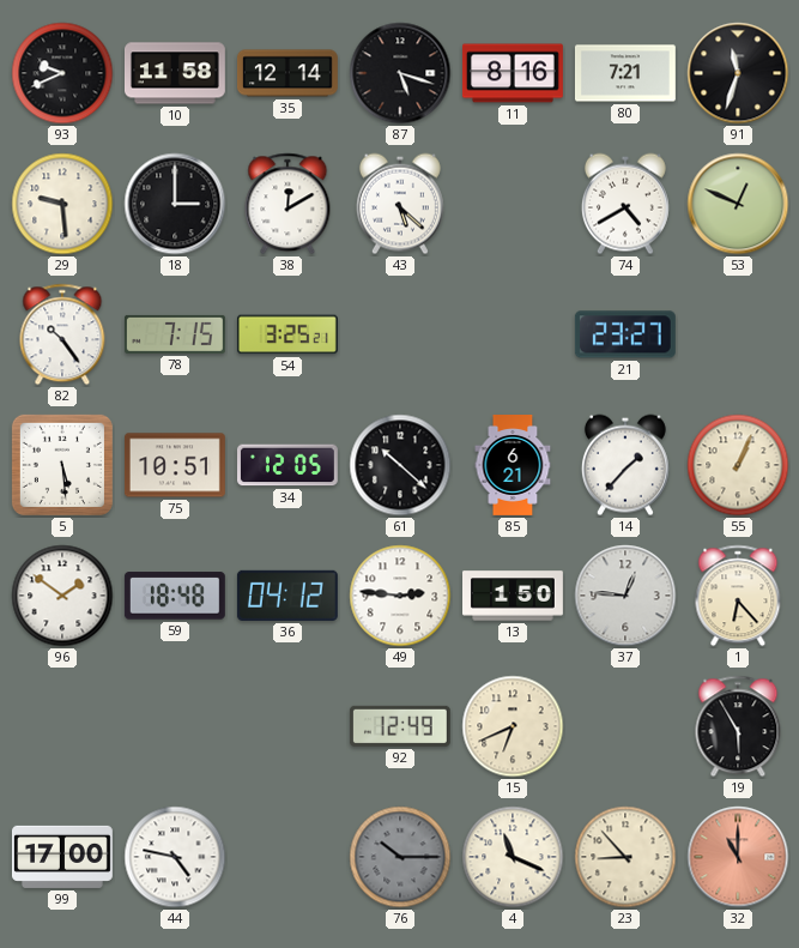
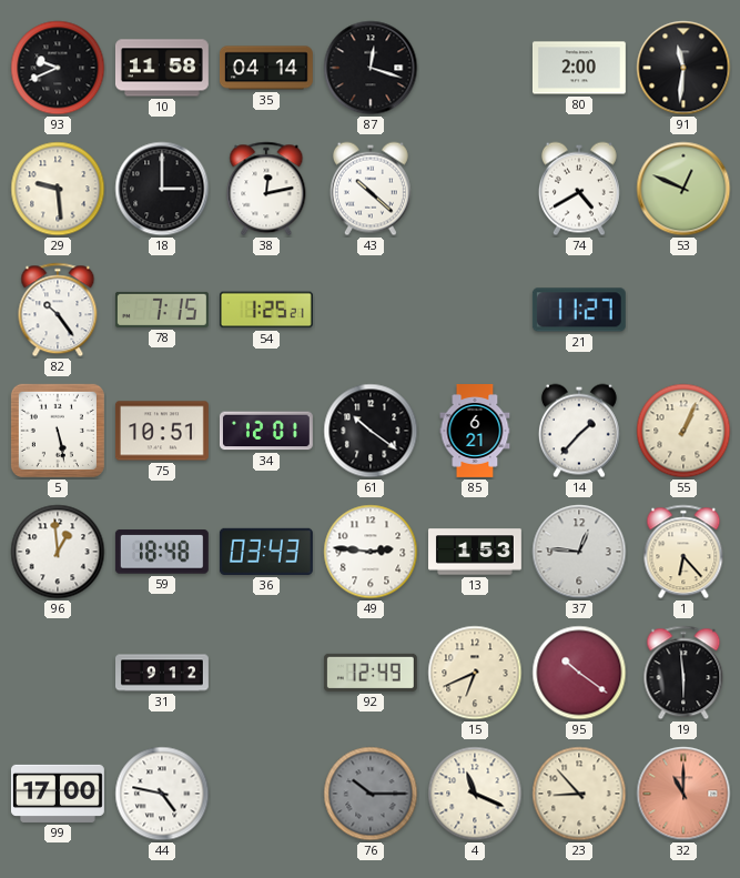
35: 12:14 -> 04:14 (266, 68)
87: 5:18 -> 12:18 (371, 68)
11: 8:16 -> none (513, 73)
80: 7:21 -> 2:00 (579, 68)
91: 11:33 -> 11:31 (683, 68)
38: 12:10 -> 12:13 (266, 189)
43: 5:22 -> 10:22 (371, 189)
54: 3:25 -> 1:25 (266, 310)
21: 23:27 -> 11:27 (579, 310)
5: 5:29 -> 5:28 (58, 431)
34: 12:05 -> 12:01 (266, 431)
61: 10:22 -> 10:21 (371, 431)
96: 1:51 -> 12:59 (58, 552)
36: 04:12 -> 03:43 (266, 552)
13: 1:50 -> 1:53 (476, 552)
31: none -> 9:12 (163, 673)
95: none -> 10:21 (579, 673)
19: 5:55 -> 5:59 (683, 673)
